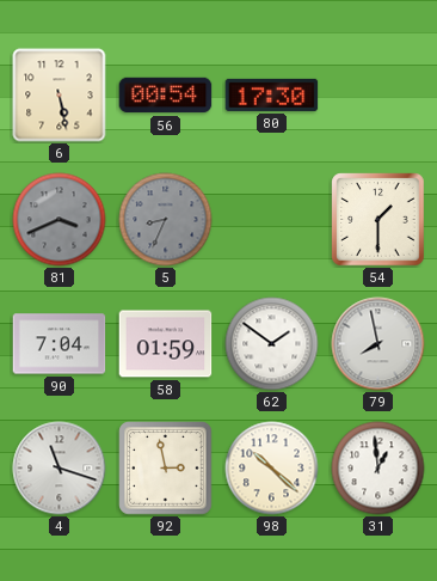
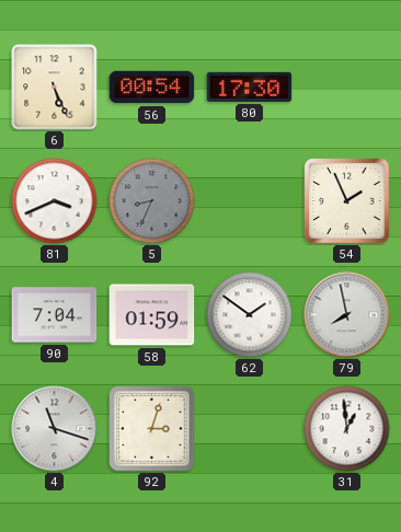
6: 5:28 -> 5:26 (55, 88)
81 dial: grey -> white (55, 201)
54: 1:30 -> 1:56 (347, 201)
92: 2:58 -> 3:03 (152, 429)
98: 10:22 -> none (272, 469)
